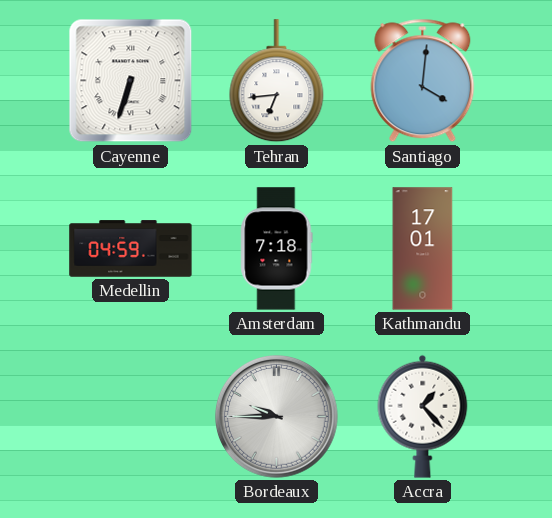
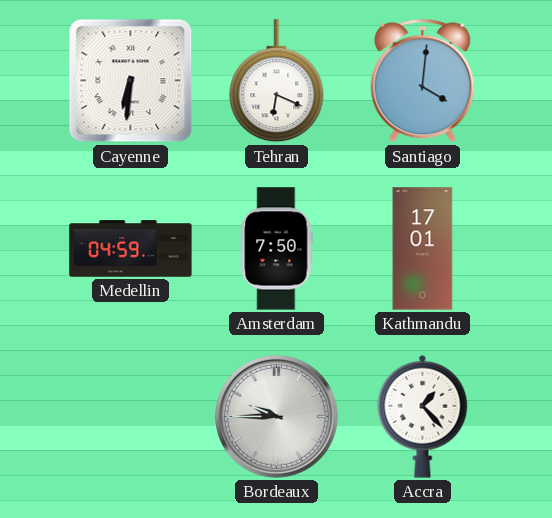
Cayenne: 6:33 -> 6:31 (131, 81)
Tehran: 6:44 -> 6:19 (277, 81)
Amsterdam: 7:18 -> 7:50 (277, 249)
